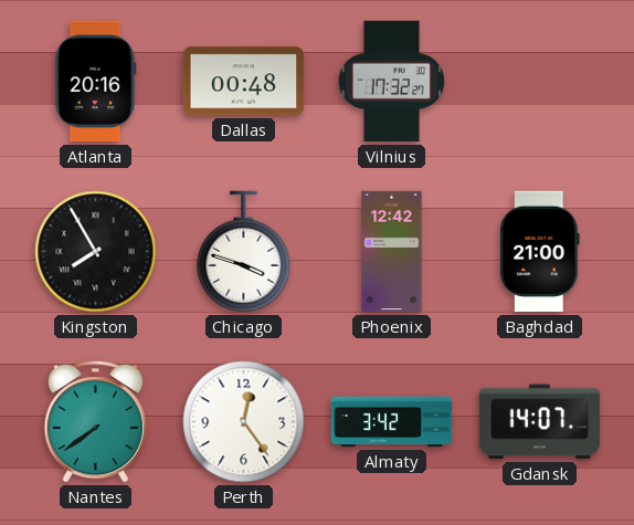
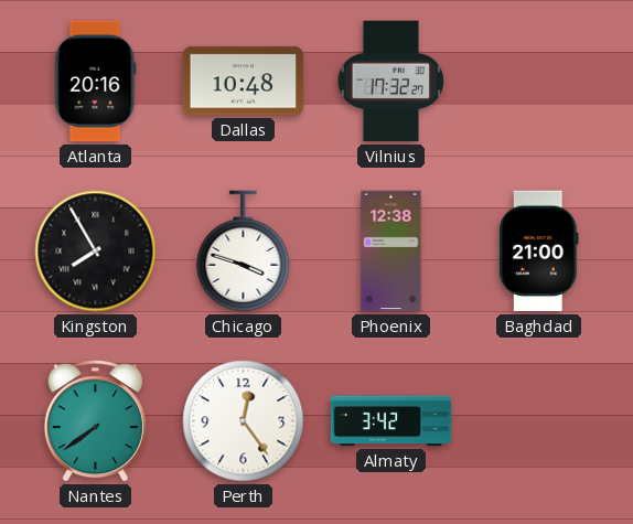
Dallas: 00:48 -> 10:48 (244, 82)
Phoenix: 12:42 -> 12:38 (391, 252)
Gdansk: 14:07 -> none (540, 422)
